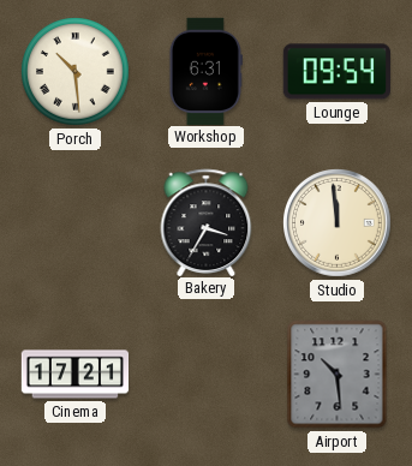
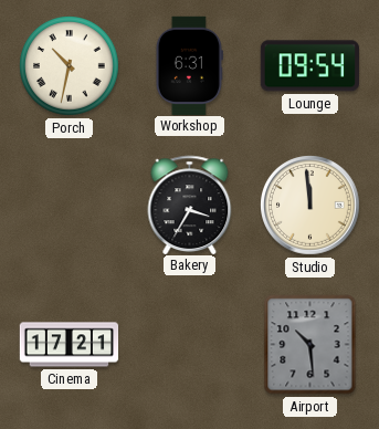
Porch: 10:29 -> 10:32 (70, 66)
